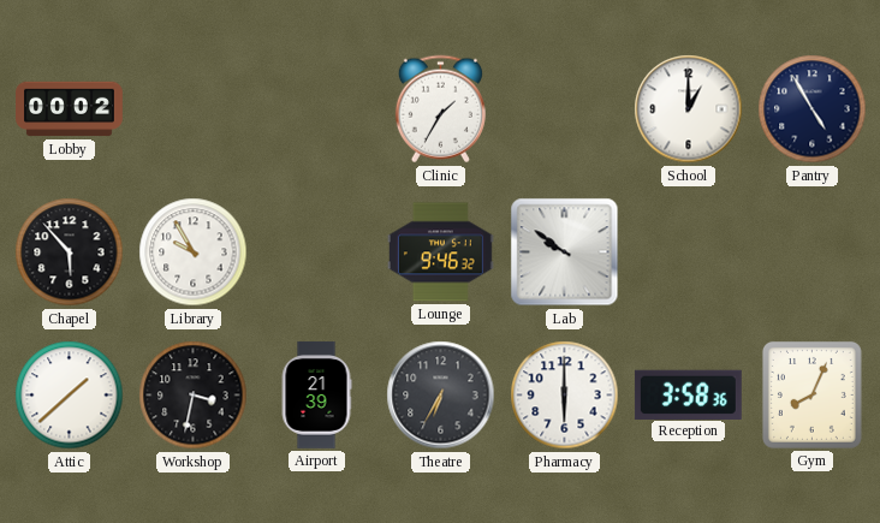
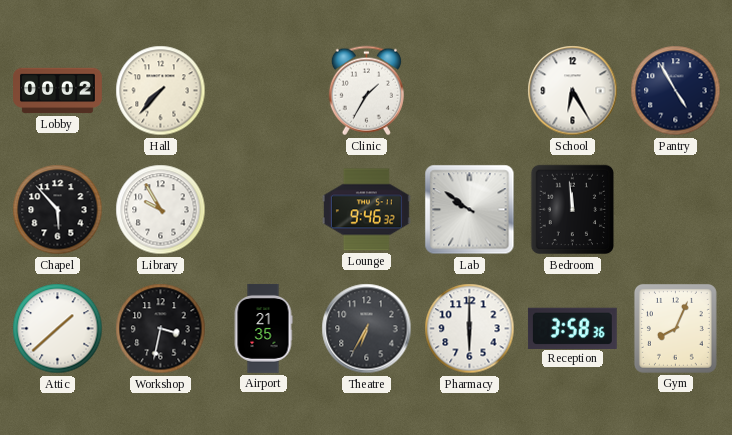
Hall: none -> 7:37 (161, 91)
School: 1:00 -> 6:25 (573, 91)
Bedroom: none -> 11:59 (573, 210)
Airport: 21:39 -> 21:35 (263, 329)
